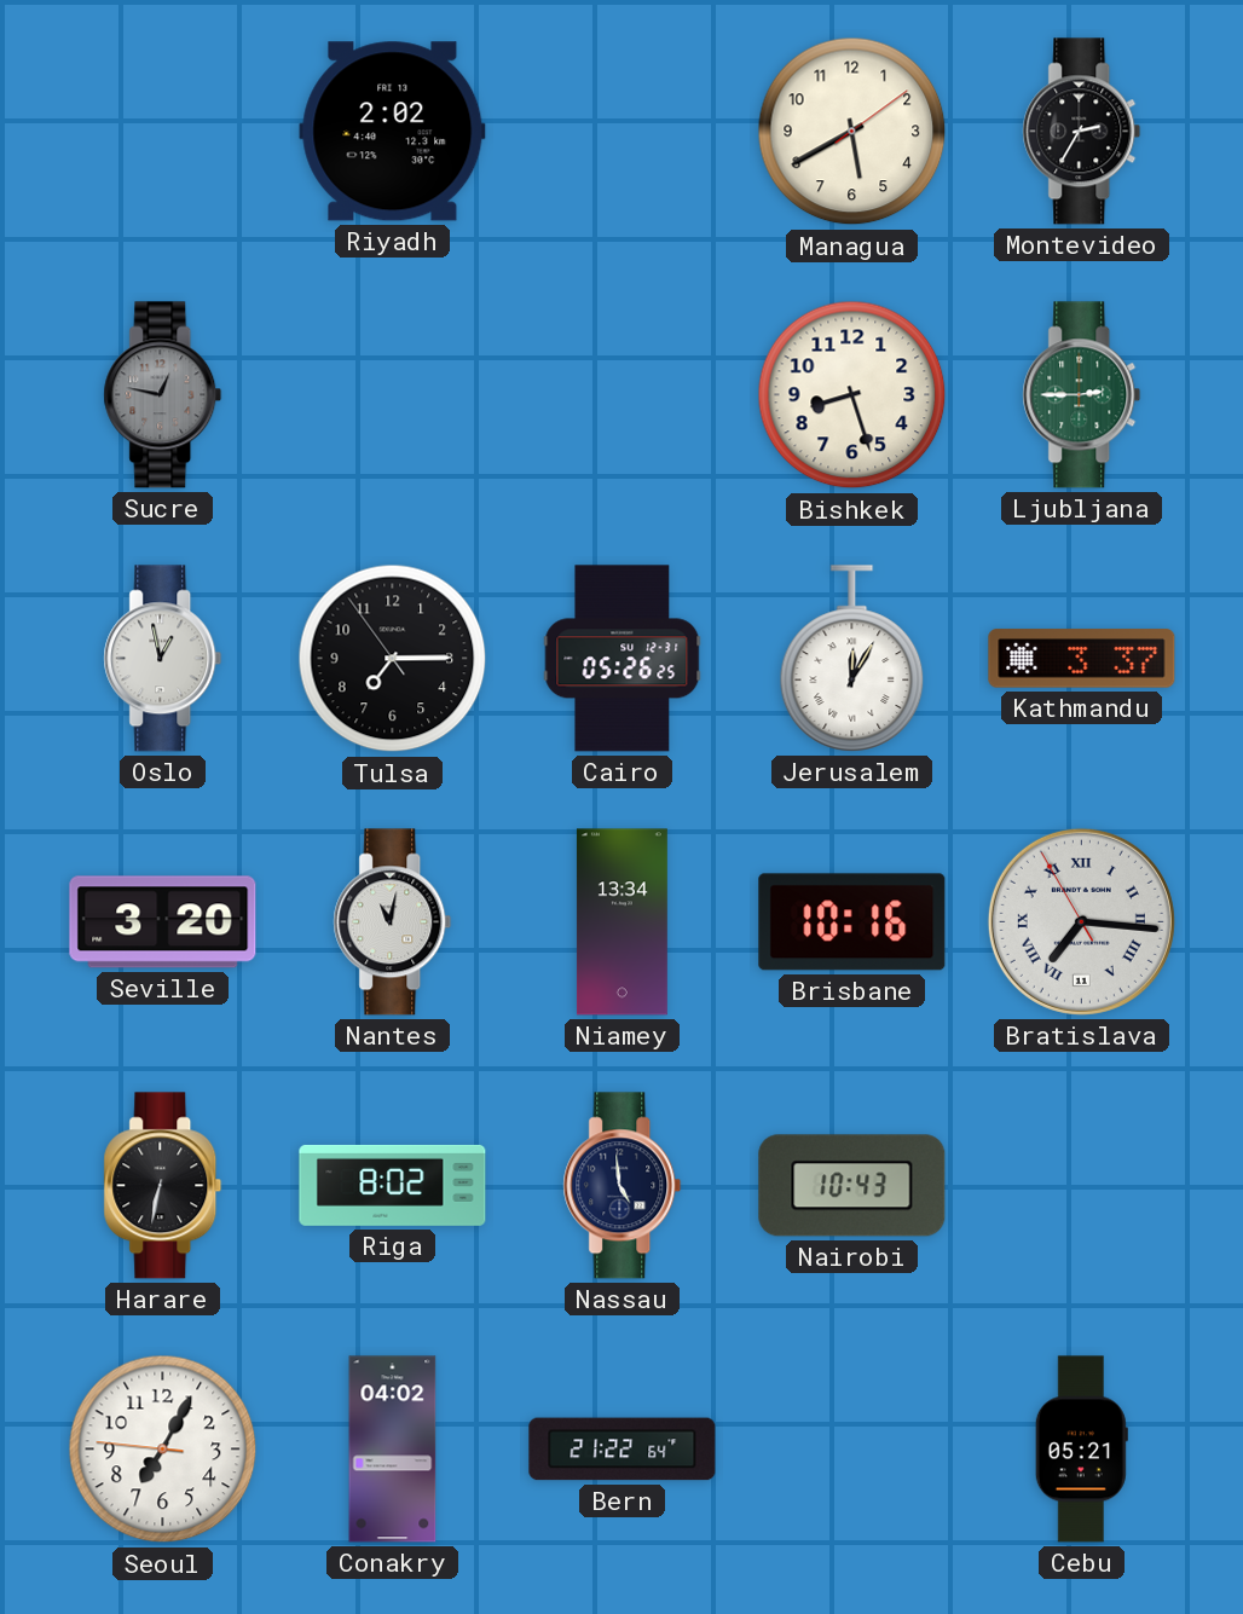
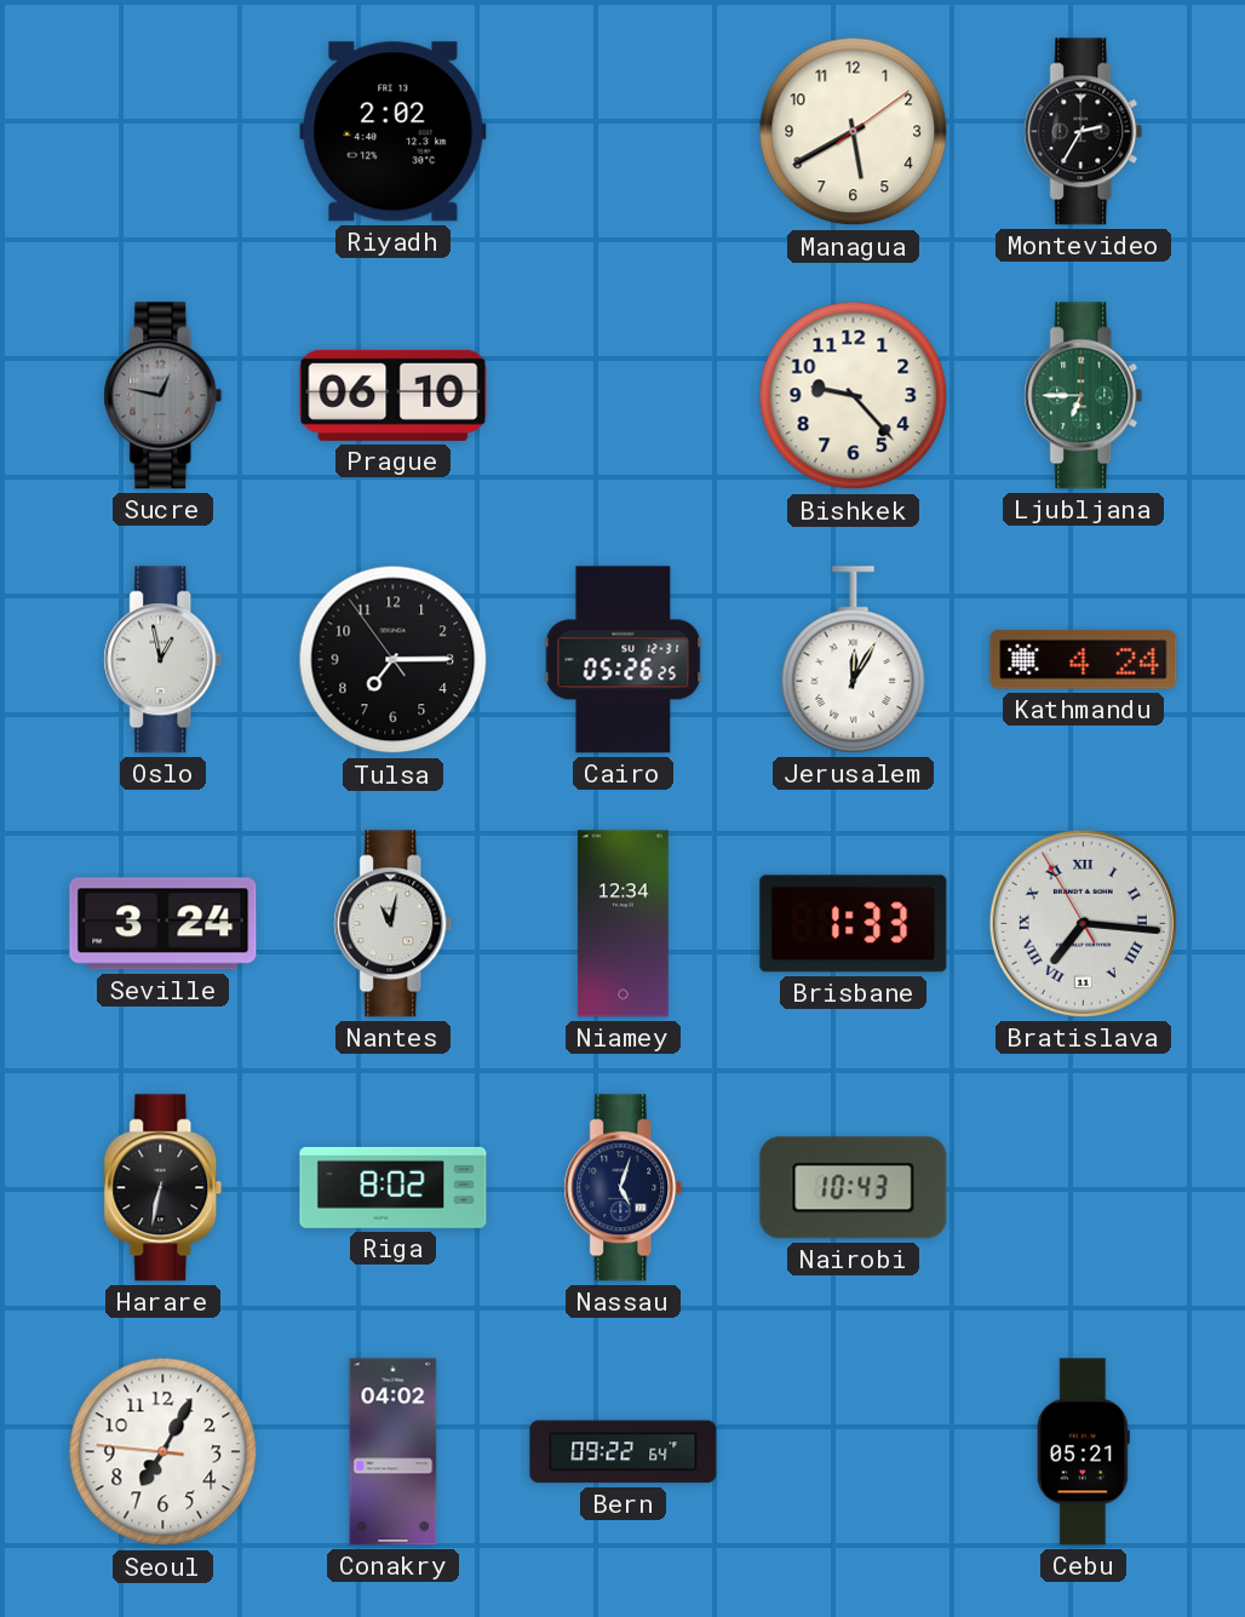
Prague: none -> 06:10 (394, 395)
Bishkek: 8:27 -> 9:23 (854, 396)
Ljubljana: 2:45 -> 6:45 (1084, 396)
Kathmandu: 3:37 -> 4:24 (1084, 660)
Seville: 3:20 -> 3:24 (163, 924)
Niamey: 13:34 -> 12:34 (622, 924)
Brisbane: 10:16 -> 1:33 (854, 924)
Nassau: 4:59 -> 5:03 (624, 1188)
Bern: 21:22 -> 09:22 (624, 1452)
